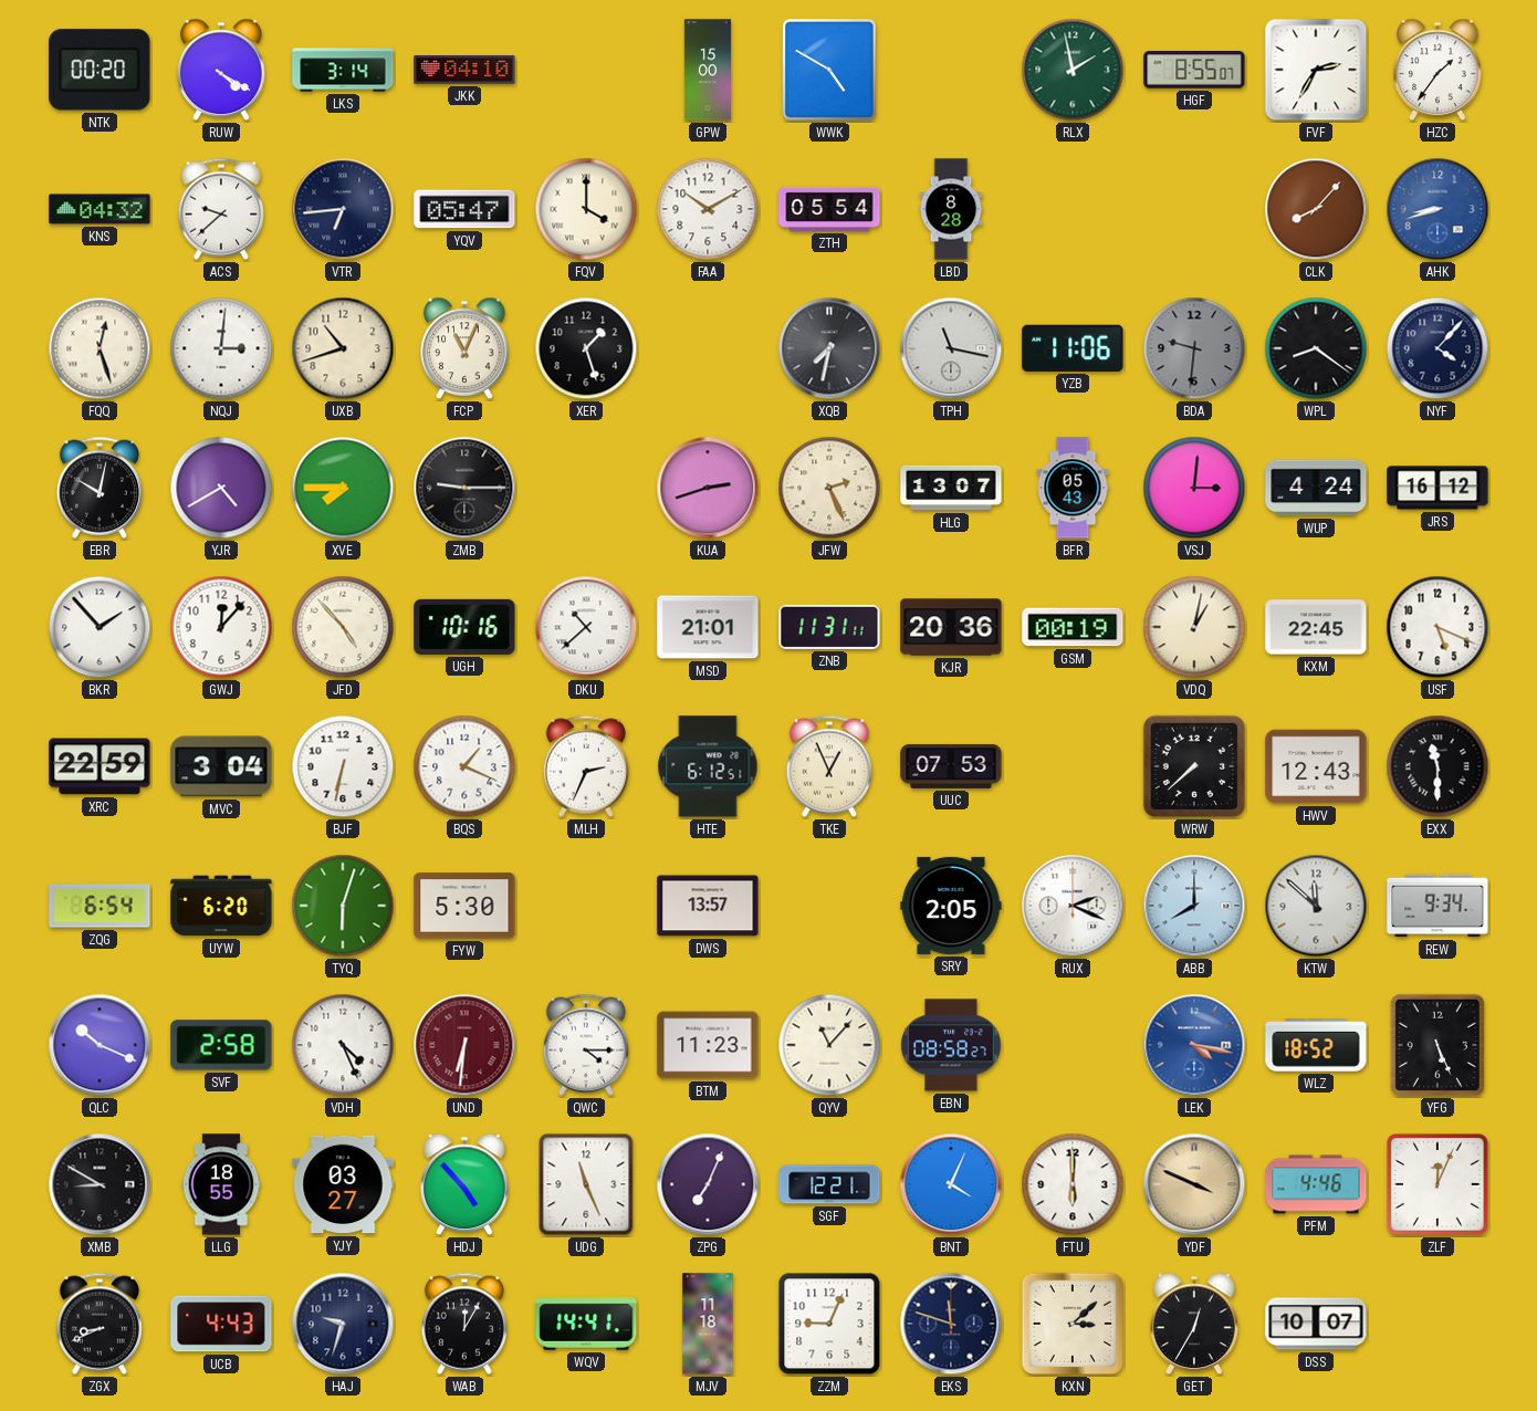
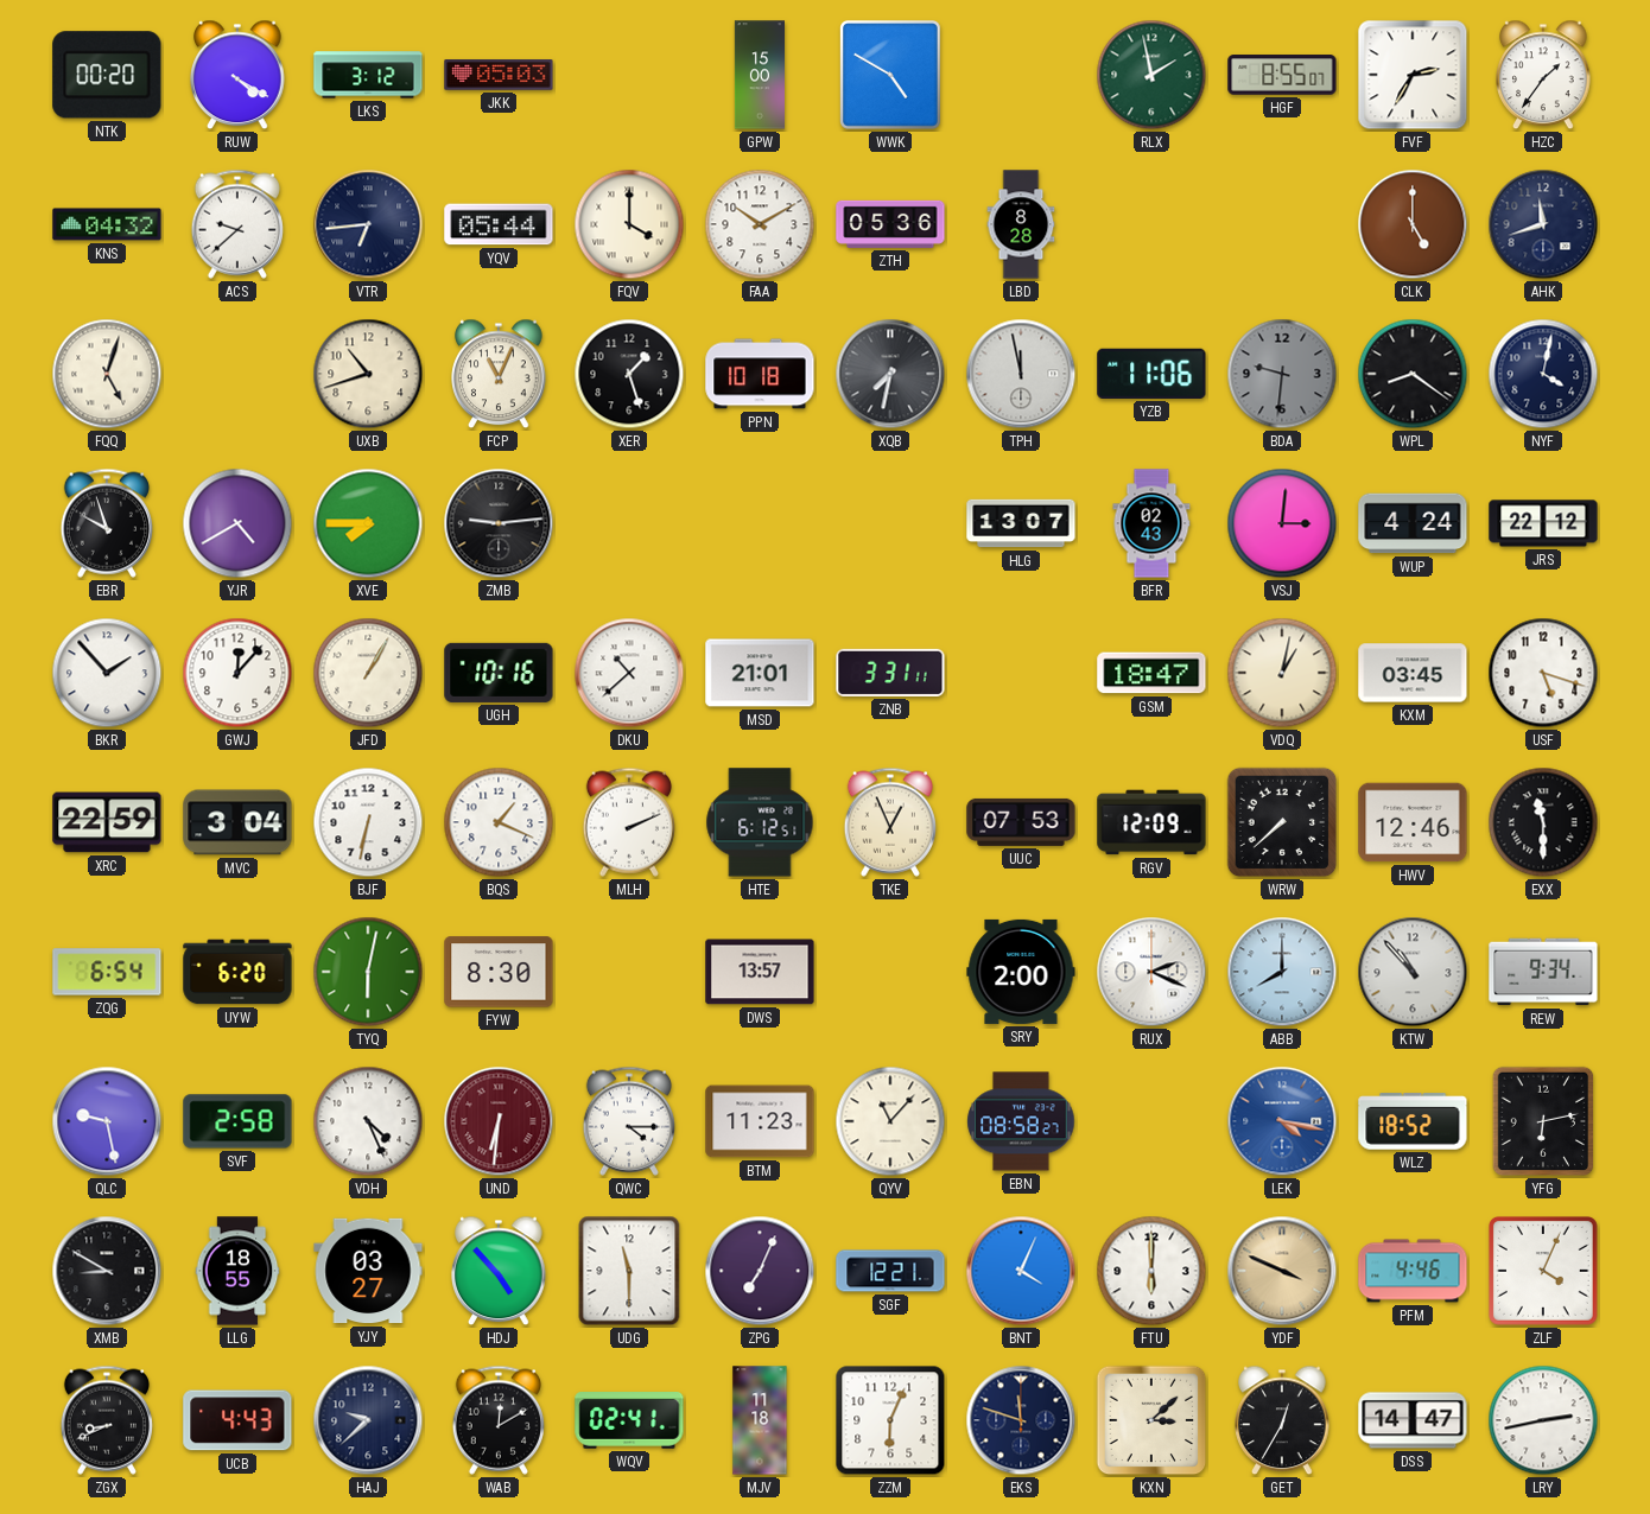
LKS: 3:14 -> 3:12 (368, 75)
JKK: 04:10 -> 05:03 (499, 75)
YQV: 05:47 -> 05:44 (499, 224)
ZTH: 05:54 -> 05:36 (890, 224)
CLK: 8:07 -> 5:00 (1413, 224)
AHK: 8:42 -> 11:42 (1543, 224)
AHK dial: blue -> navy (1543, 224)
FQQ: 12:27 -> 5:03 (107, 374)
NQJ: 3:01 -> none (221, 348)
PPN: none -> 10:18 (760, 374)
TPH: 11:17 -> 11:58 (1021, 374)
NYF: 4:07 -> 4:02 (1543, 374)
EBR: 10:02 -> 9:57 (107, 523)
ZMB: 9:15 -> 9:14 (499, 523)
KUA: 2:42 -> none (708, 488)
JFW: 2:26 -> none (829, 488)
BFR: 05:43 -> 02:43 (1151, 523)
JRS: 16:12 -> 22:12 (1543, 523)
JFD: 4:53 -> 1:05 (368, 673)
ZNB: 11:31 -> 3:31 (890, 673)
KJR: 20:36 -> none (951, 627)
GSM: 00:19 -> 18:47 (1151, 673)
KXM: 22:45 -> 03:45 (1413, 673)
USF: 5:19 -> 5:18 (1543, 673)
MLH: 2:34 -> 2:11 (629, 822)
RGV: none -> 12:09 (1151, 822)
HWV: 12:43 -> 12:46 (1413, 822)
TYQ: 6:03 -> 6:02 (368, 972)
FYW: 5:30 -> 8:30 (499, 972)
SRY: 2:05 -> 2:00 (1021, 972)
KTW: 11:52 -> 10:53 (1413, 972)
QLC: 10:19 -> 9:28 (107, 1121)
YFG: 5:26 -> 6:13 (1543, 1121)
UDG: 11:26 -> 11:30 (629, 1271)
ZLF: 12:04 -> 4:04 (1544, 1272)
HAJ: 9:33 -> 9:38 (368, 1420)
WAB: 12:05 -> 12:10 (499, 1420)
WQV: 14:41 -> 02:41 (629, 1421)
ZZM: 9:04 -> 6:04 (890, 1420)
DSS: 10:07 -> 14:47 (1413, 1420)
LRY: none -> 2:43 (1543, 1420)
